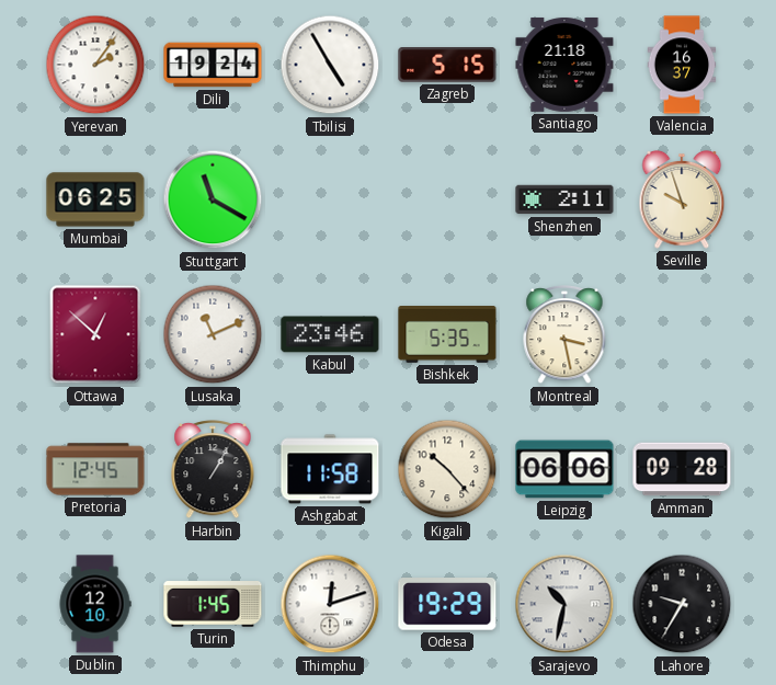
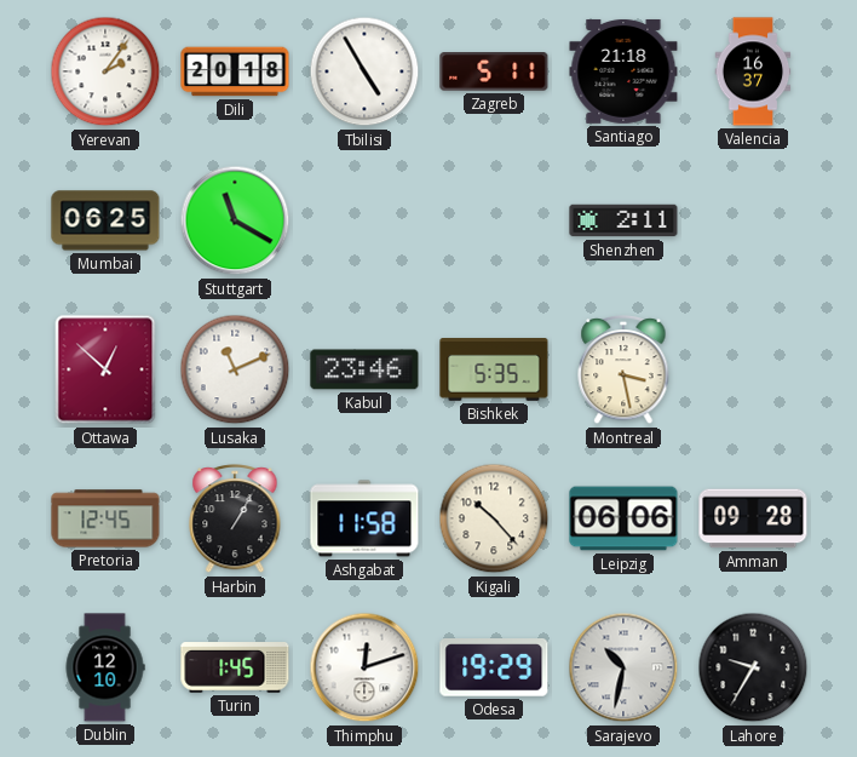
Dili: 19:24 -> 20:18 (235, 71)
Zagreb: 5:15 -> 5:11 (494, 73)
Seville: 9:57 -> none (682, 199)
